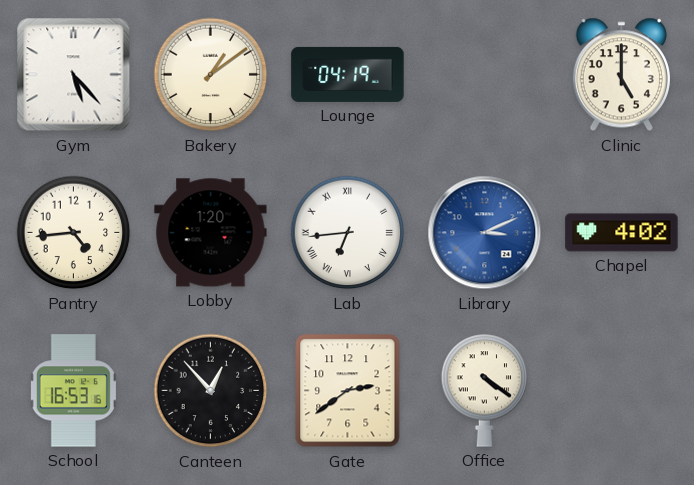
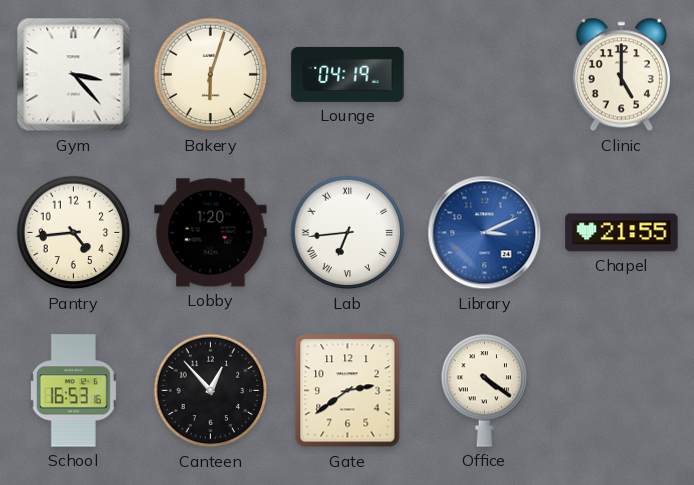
Gym: 5:23 -> 3:23 (74, 75)
Bakery: 1:09 -> 6:03 (211, 75)
Chapel: 4:02 -> 21:55 (622, 233)
